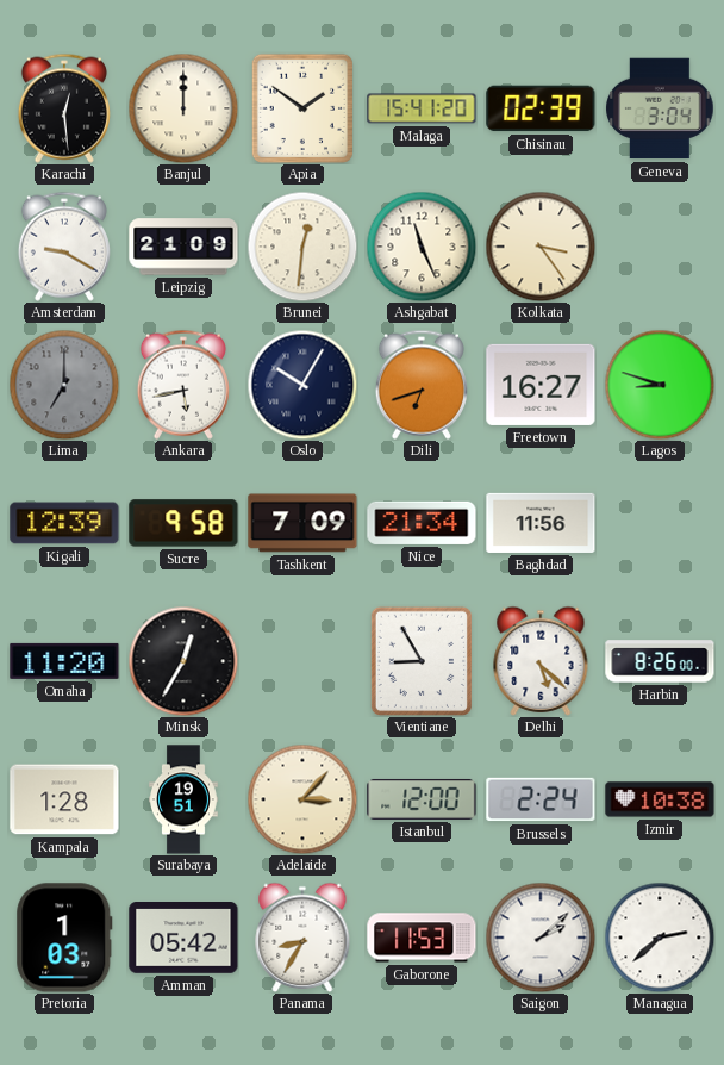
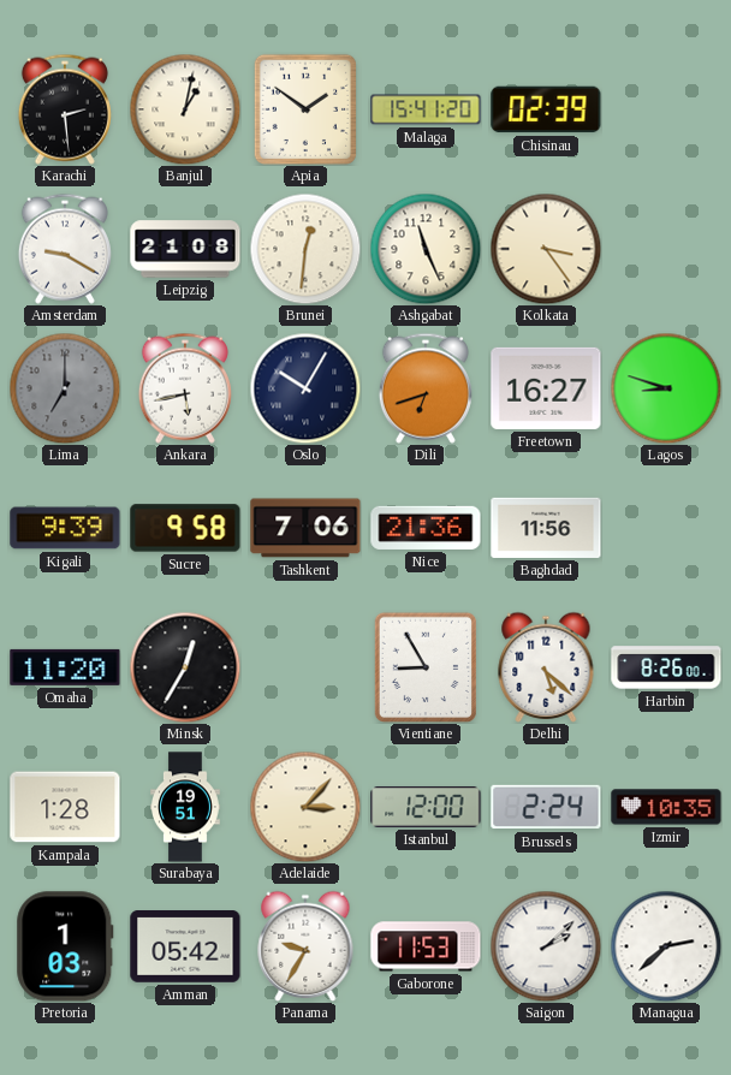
Karachi: 12:29 -> 2:29 (65, 109)
Banjul: 12:00 -> 1:02 (185, 109)
Geneva: 3:04 -> none (660, 108)
Leipzig: 21:09 -> 21:08 (185, 249)
Kigali: 12:39 -> 9:39 (65, 528)
Tashkent: 7:09 -> 7:06 (305, 528)
Nice: 21:34 -> 21:36 (426, 528)
Izmir: 10:38 -> 10:35 (666, 807)
Panama: 8:35 -> 9:35 (305, 946)
